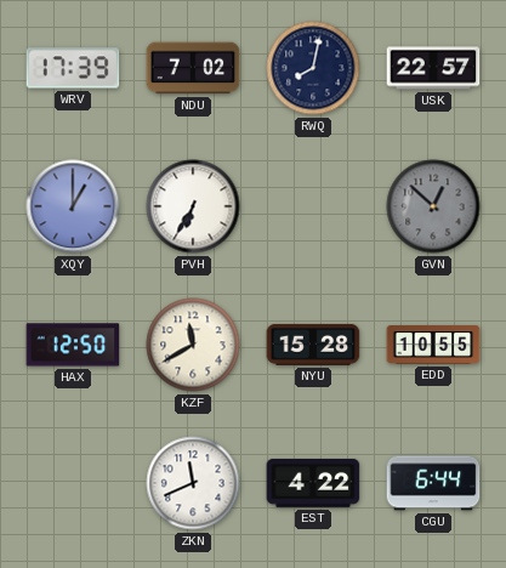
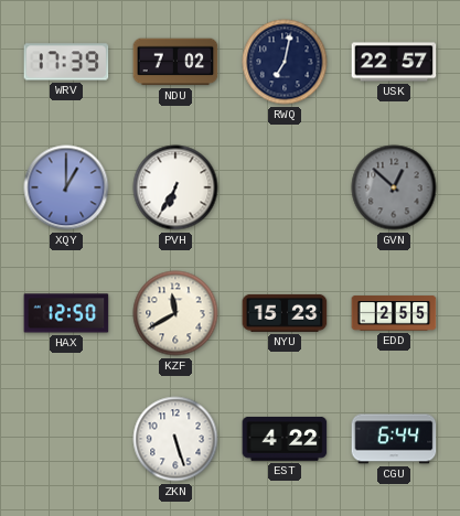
RWQ: 8:02 -> 7:02 (285, 62)
NYU: 15:28 -> 15:23 (285, 313)
EDD: 10:55 -> 2:55 (394, 313)
ZKN: 11:41 -> 5:27 (175, 439)
